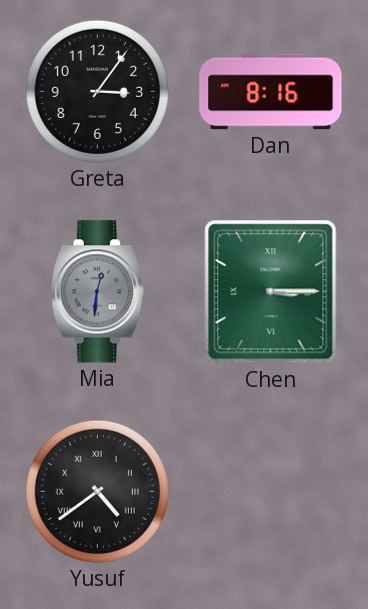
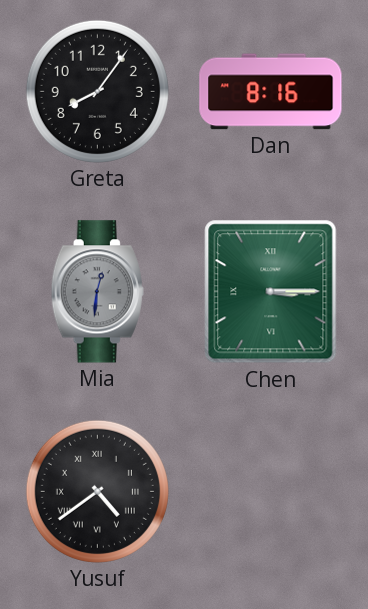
Greta: 3:06 -> 8:06 (97, 91)
